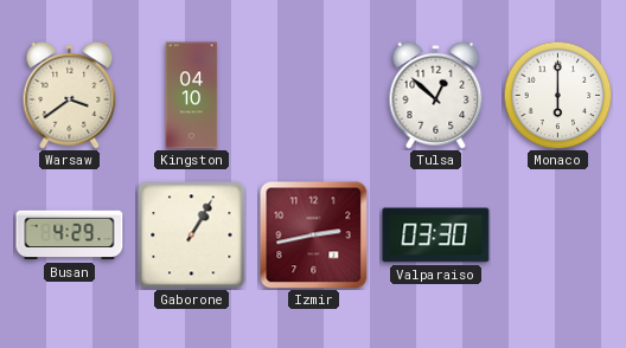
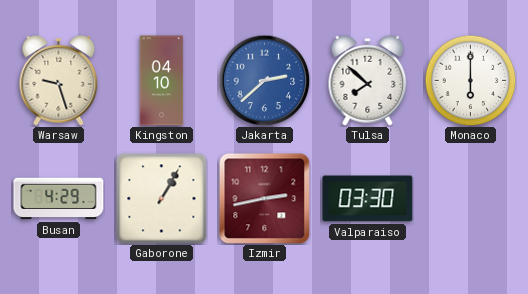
Warsaw: 3:39 -> 9:27 (59, 80)
Jakarta: none -> 2:38 (264, 80)
Tulsa: 12:52 -> 7:52 (368, 80)
